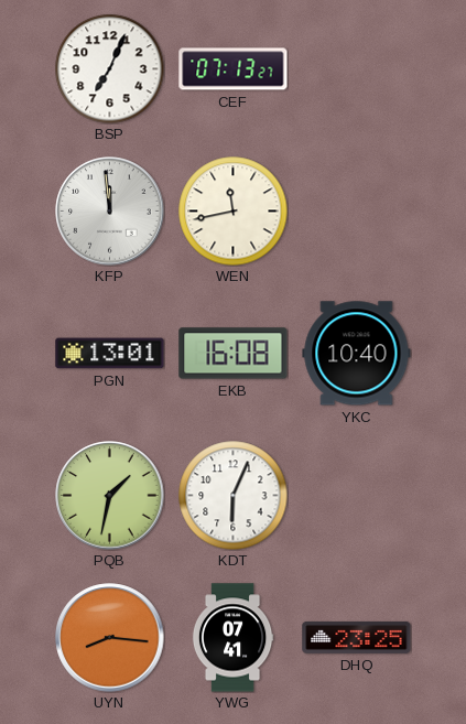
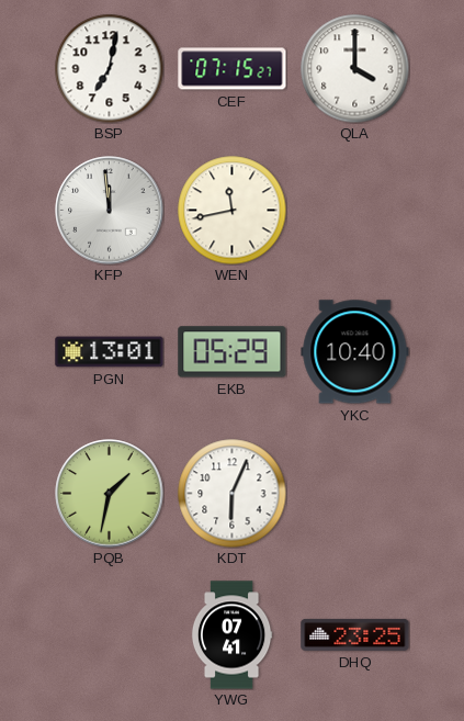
BSP: 7:04 -> 7:02 (110, 69)
CEF: 07:13 -> 07:15 (233, 69)
QLA: none -> 4:00 (355, 69)
EKB: 16:08 -> 05:29 (233, 352)
UYN: 8:16 -> none (110, 638)
